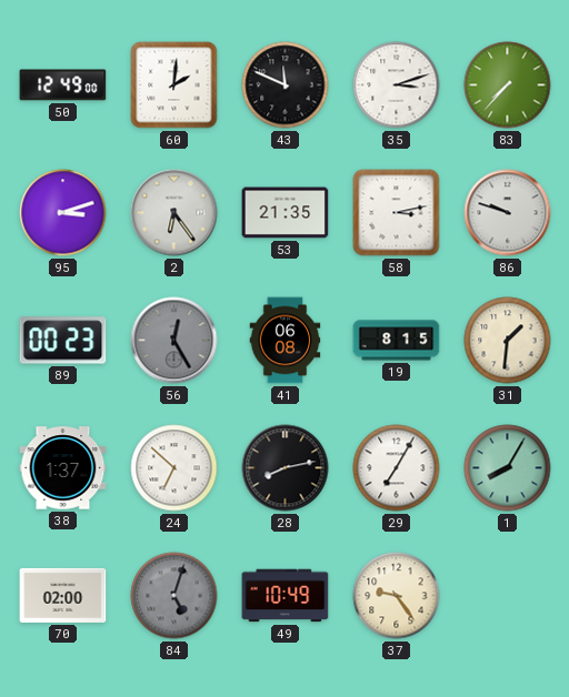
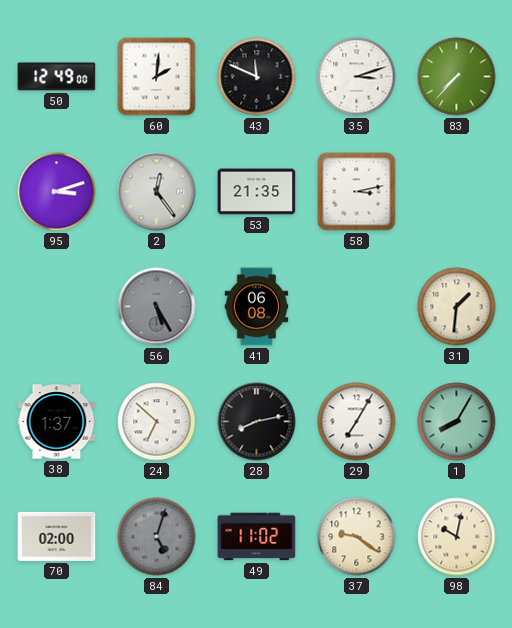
2: 6:24 -> 12:24 (157, 192)
86: 9:48 -> none (508, 213)
89: 00:23 -> none (63, 341)
56: 12:25 -> 5:25 (157, 307)
19: 8:15 -> none (397, 341)
49: 10:49 -> 11:02 (257, 537)
37: 9:24 -> 9:21 (357, 537)
98: none -> 10:02 (457, 537)
